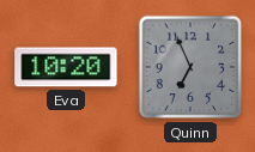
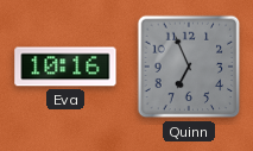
Eva: 10:20 -> 10:16 (65, 67)
